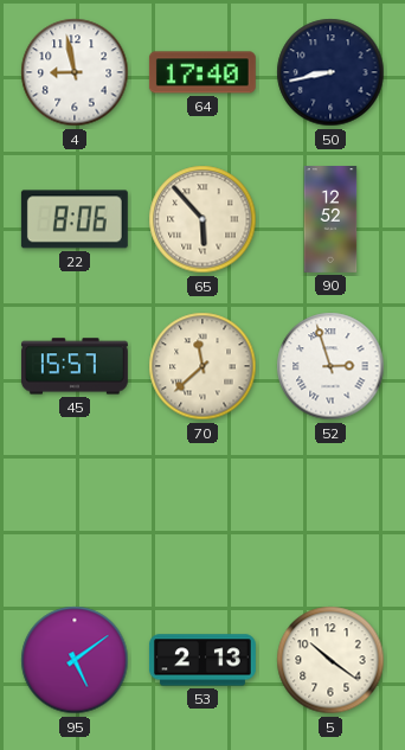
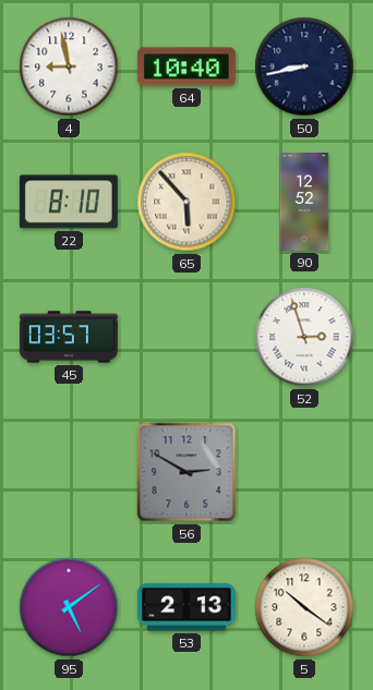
64: 17:40 -> 10:40 (186, 66)
22: 8:06 -> 8:10 (69, 202)
45: 15:57 -> 03:57 (69, 337)
70: 11:38 -> none (202, 366)
56: none -> 2:50 (186, 472)
